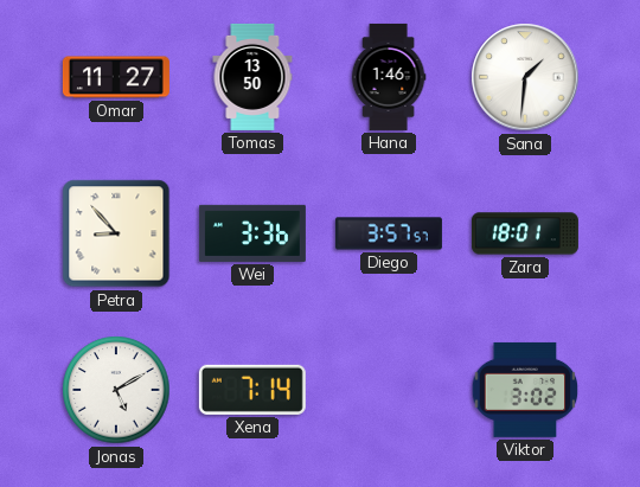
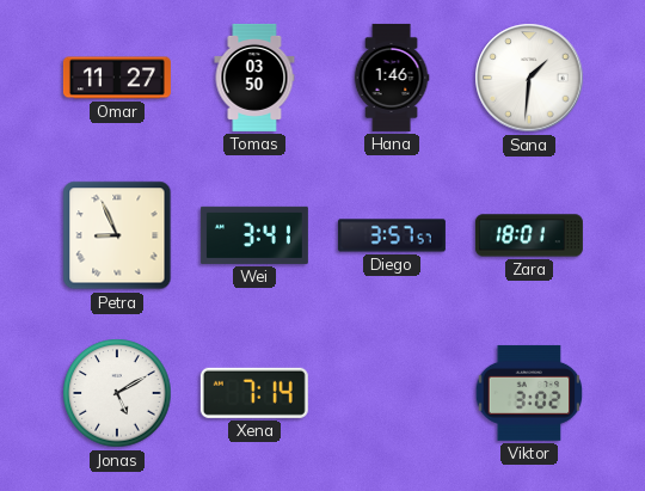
Tomas: 13:50 -> 03:50 (254, 78)
Petra: 8:53 -> 8:56 (117, 235)
Wei: 3:36 -> 3:41 (254, 235)
